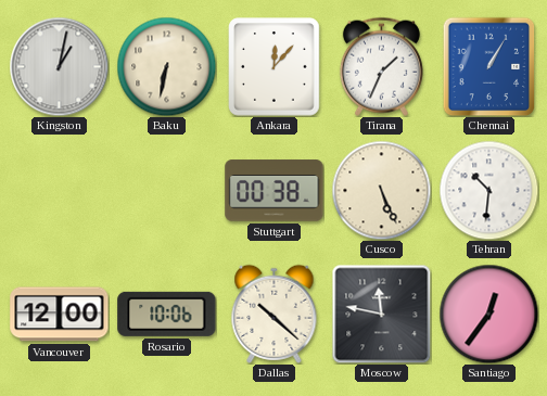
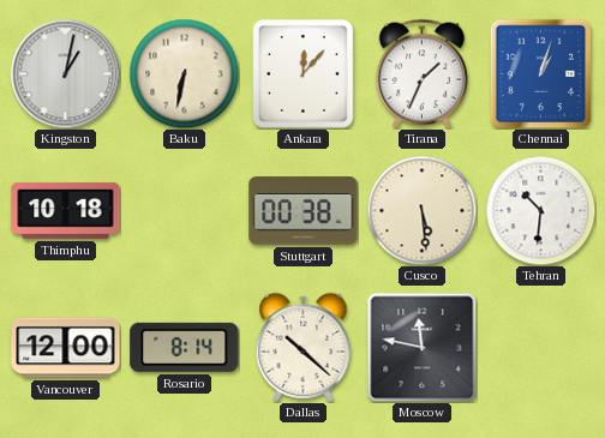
Chennai: 1:05 -> 1:03 (541, 73)
Thimphu: none -> 10:18 (66, 210)
Cusco: 5:26 -> 5:29 (421, 210)
Rosario: 10:06 -> 8:14 (185, 347)
Santiago: 12:36 -> none (488, 314)
